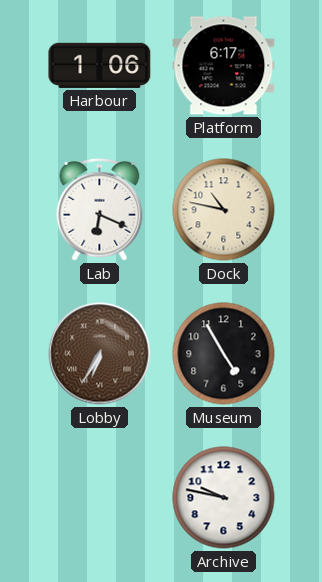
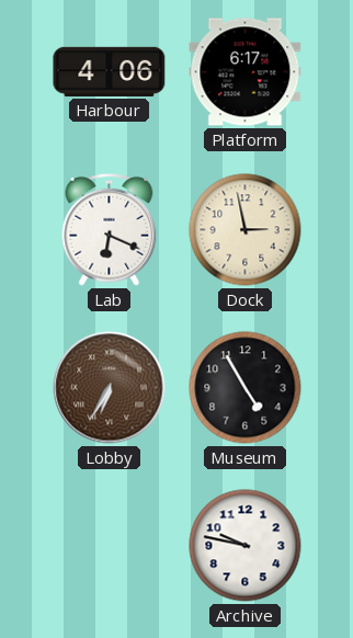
Harbour: 1:06 -> 4:06 (110, 71)
Dock: 10:47 -> 2:58 (246, 230)
